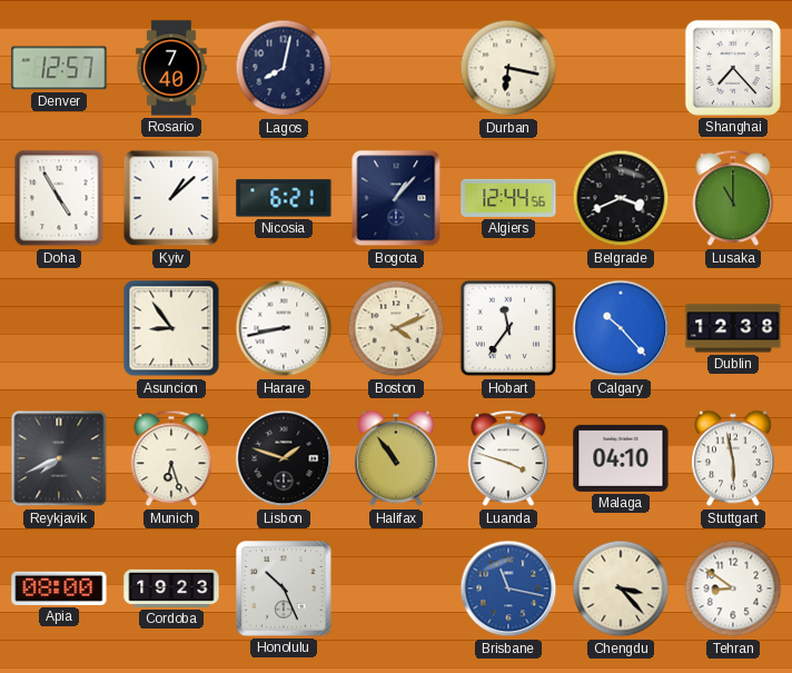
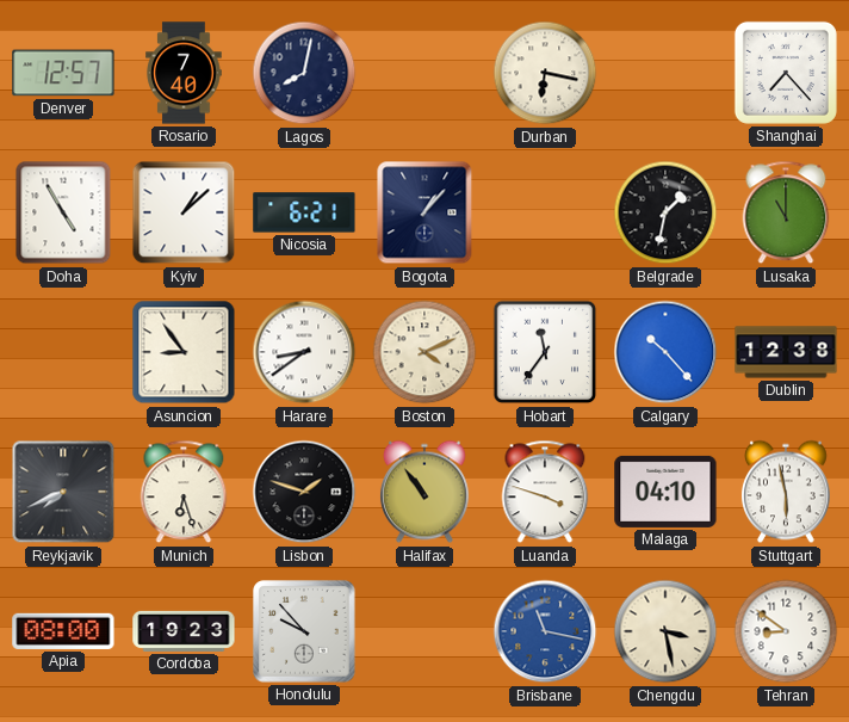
Algiers: 12:44 -> none (508, 198)
Belgrade: 3:41 -> 1:32 (665, 212)
Harare: 8:43 -> 8:39 (304, 352)
Honolulu: 10:26 -> 9:53 (304, 631)
Chengdu: 3:23 -> 3:28 (665, 631)
